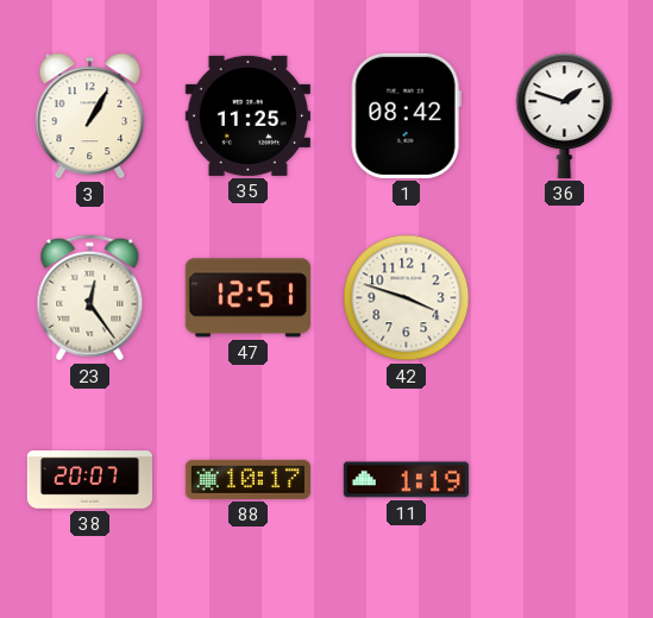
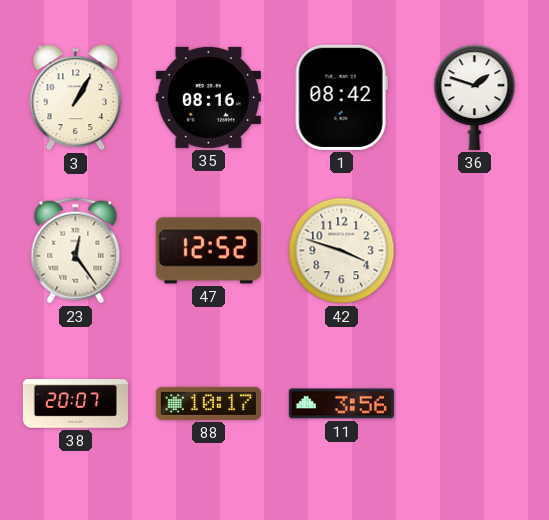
35: 11:25 -> 08:16 (208, 97)
47: 12:51 -> 12:52 (208, 251)
11: 1:19 -> 3:56 (341, 404)
